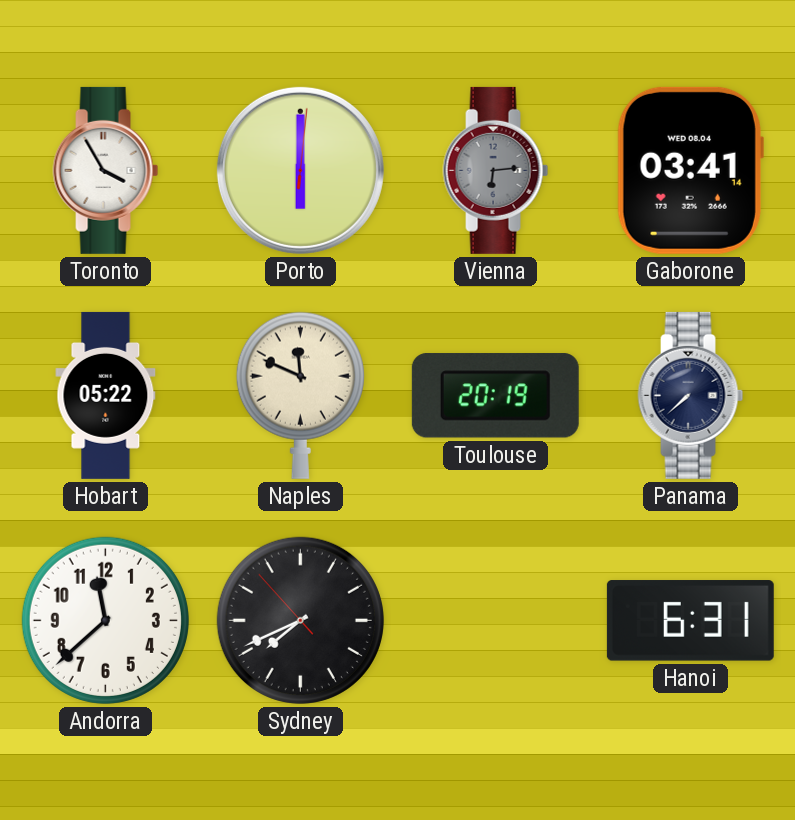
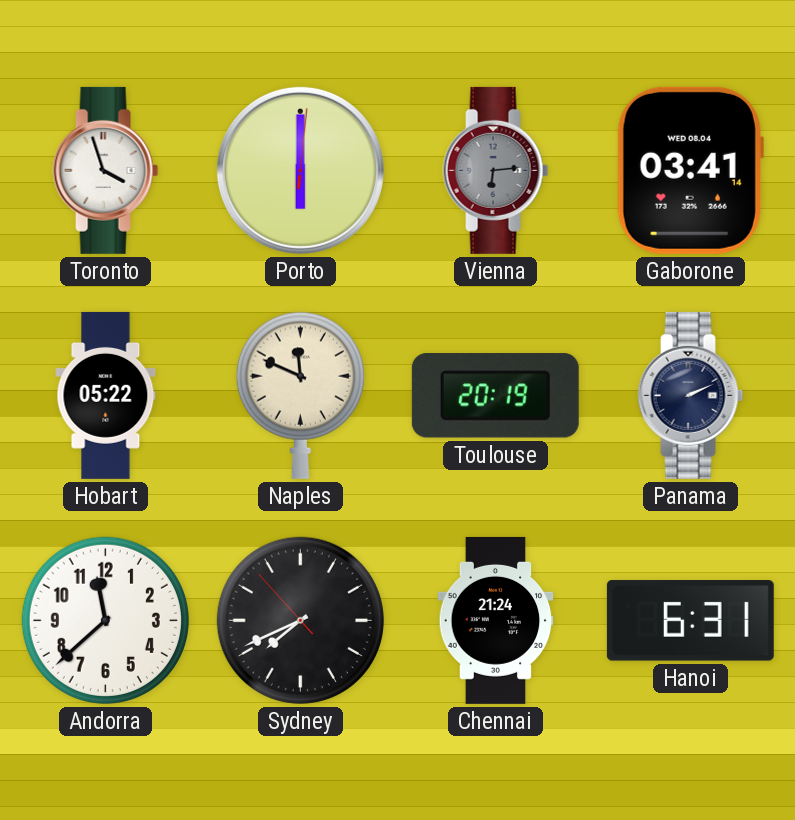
Toronto: 3:55 -> 3:57 (106, 170)
Panama: 7:38 -> 2:11 (691, 395)
Chennai: none -> 21:24 (496, 620)
